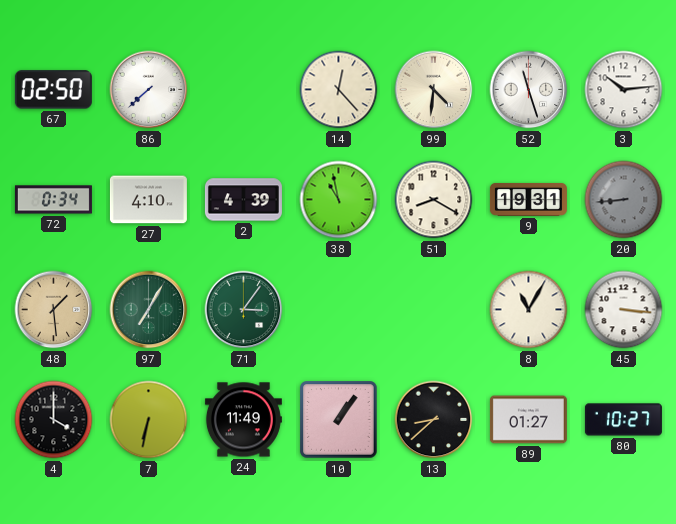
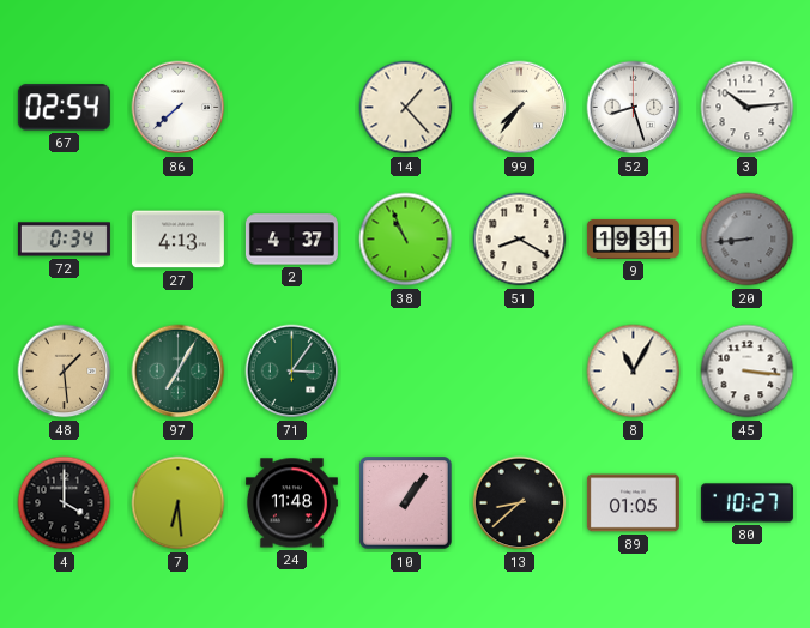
67: 02:50 -> 02:54 (64, 108)
14: 12:23 -> 1:23 (406, 108)
99: 4:31 -> 7:36 (520, 108)
52: 11:27 -> 8:27 (634, 108)
27: 4:10 -> 4:13 (177, 240)
2: 4:39 -> 4:37 (291, 240)
38: 10:58 -> 10:56 (406, 240)
7: 6:32 -> 6:29 (179, 503)
24: 11:49 -> 11:48 (291, 503)
89: 01:27 -> 01:05 (633, 503)
